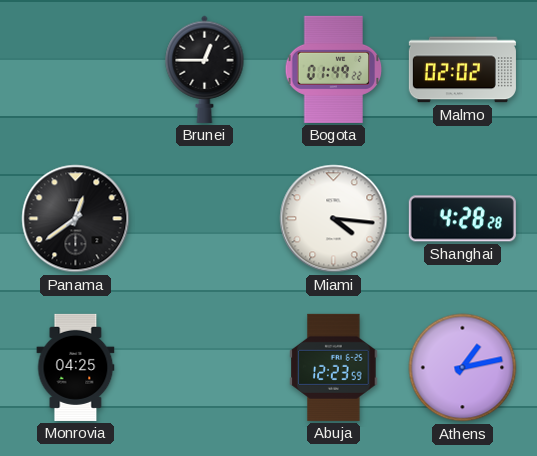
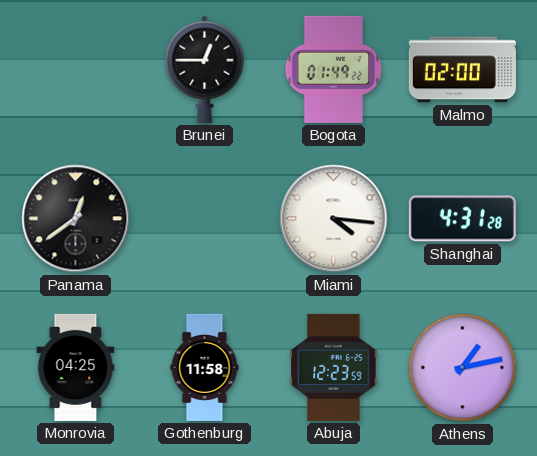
Malmo: 02:02 -> 02:00 (462, 70)
Shanghai: 4:28 -> 4:31 (462, 219)
Gothenburg: none -> 11:58 (205, 367)
